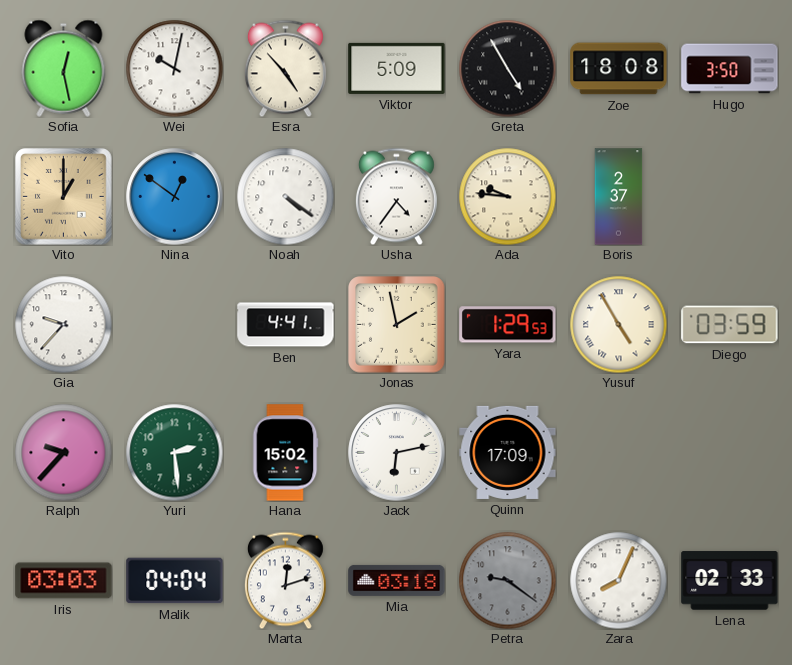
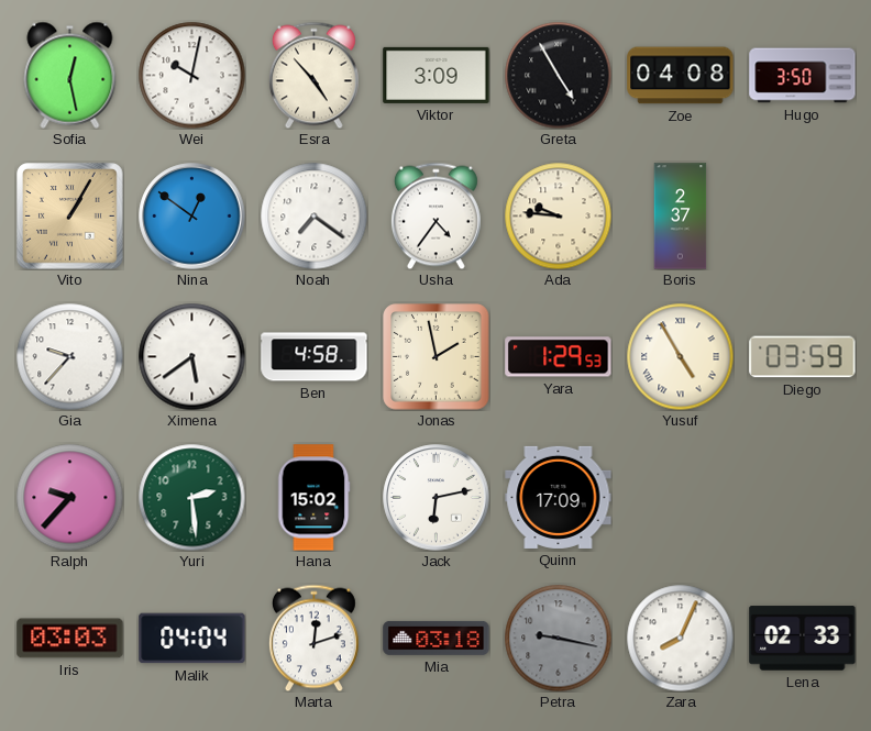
Viktor: 5:09 -> 3:09 (437, 75)
Zoe: 18:08 -> 04:08 (681, 76)
Vito: 1:00 -> 1:05 (70, 217)
Noah: 4:21 -> 7:21 (313, 215)
Ximena: none -> 5:39 (191, 356)
Ben: 4:41 -> 4:58 (315, 357)
Petra: 9:21 -> 9:17 (558, 638)
